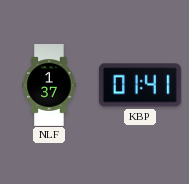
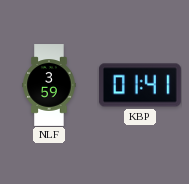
NLF: 1:37 -> 3:59 (49, 85)
